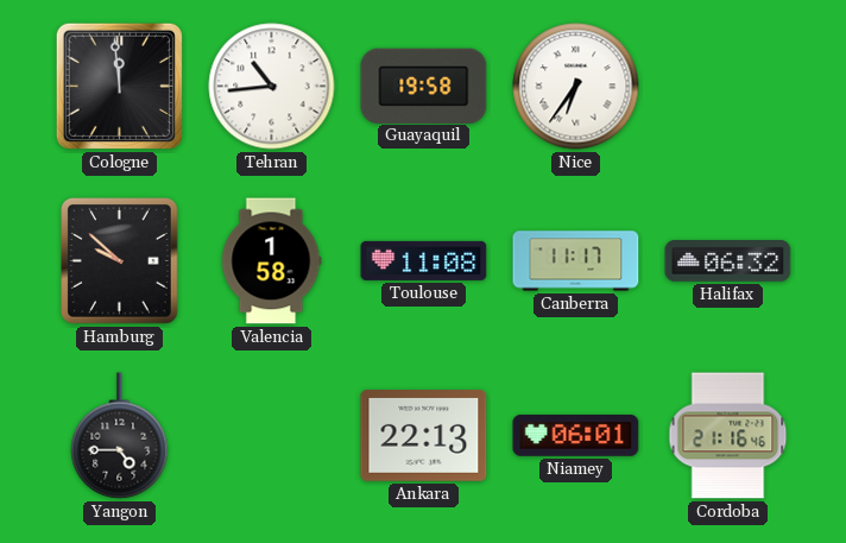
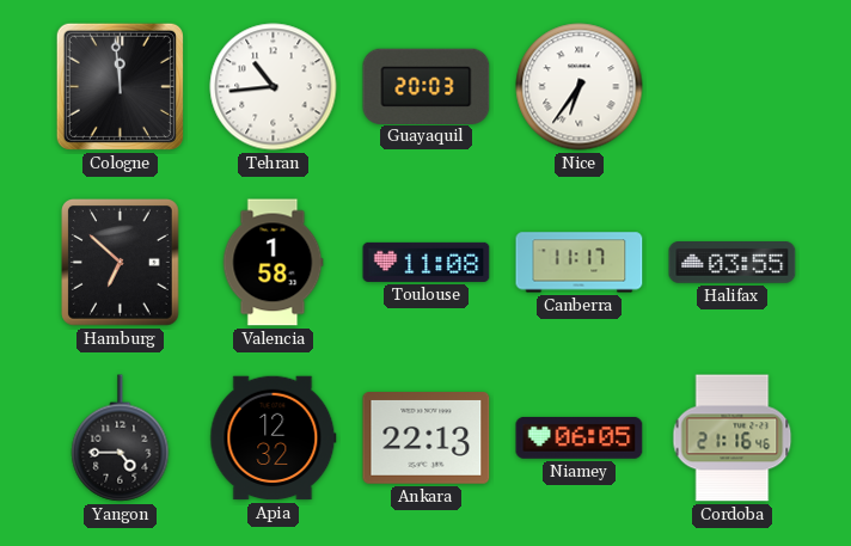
Guayaquil: 19:58 -> 20:03 (427, 86)
Hamburg: 9:52 -> 6:52 (121, 263)
Halifax: 06:32 -> 03:55 (733, 263)
Apia: none -> 12:32 (274, 438)
Niamey: 06:01 -> 06:05 (580, 437)
